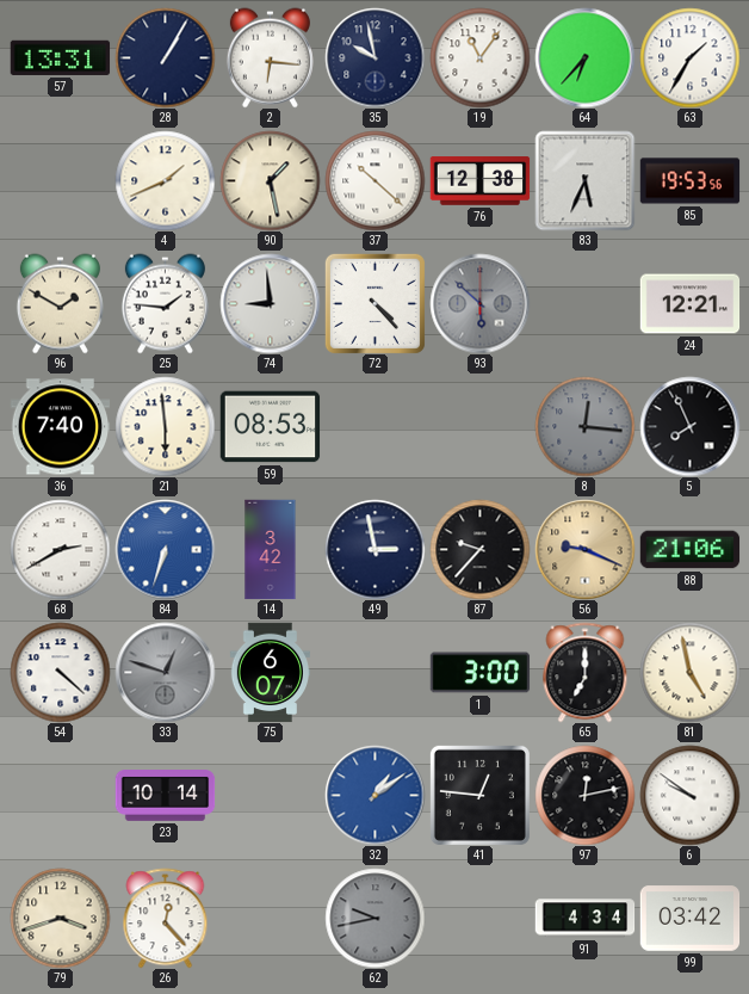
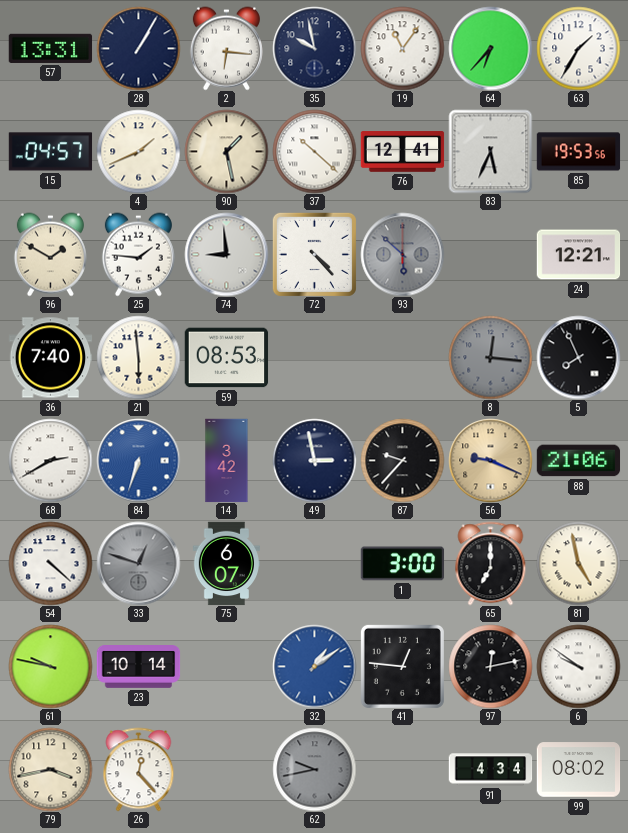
15: none -> 04:57 (50, 152)
76: 12:38 -> 12:41 (402, 152)
61: none -> 9:47 (50, 666)
79: 3:42 -> 3:43 (50, 769)
99: 03:42 -> 08:02 (578, 770)
